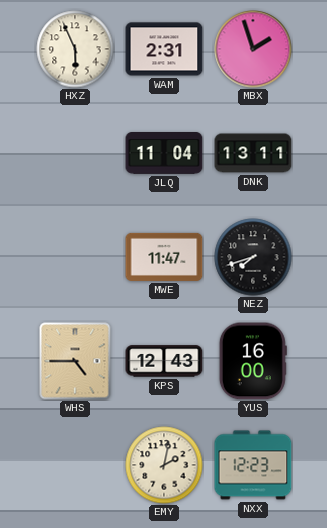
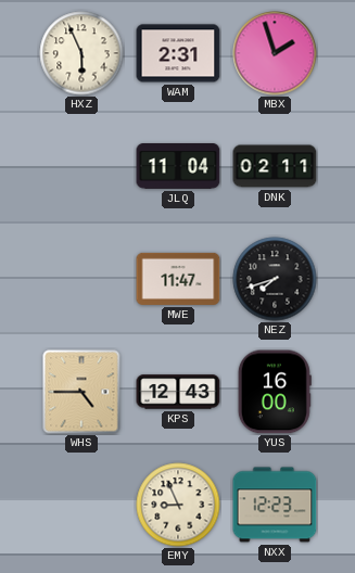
DNK: 13:11 -> 02:11 (275, 166)
EMY: 2:02 -> 8:56 (178, 505)
